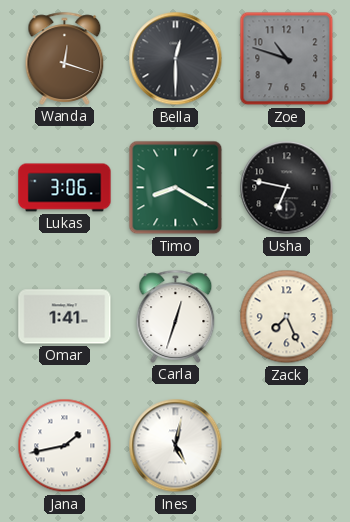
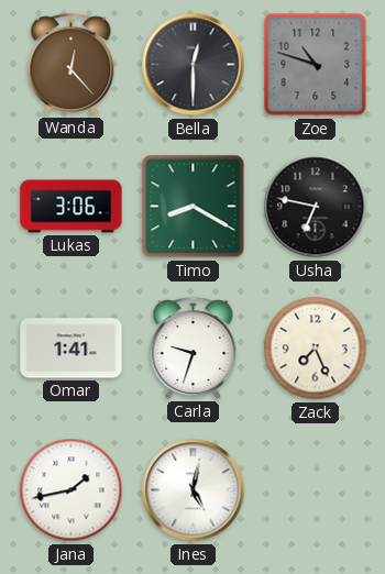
Wanda: 12:18 -> 12:23 (71, 64)
Carla: 12:33 -> 9:33 (194, 347)
